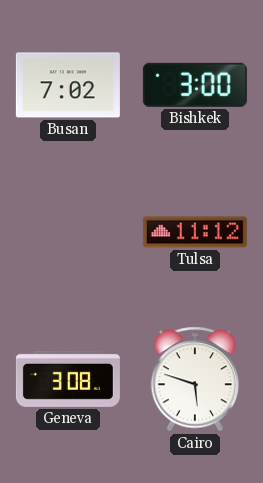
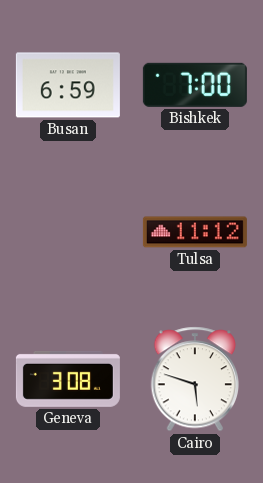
Busan: 7:02 -> 6:59 (68, 85)
Bishkek: 3:00 -> 7:00 (195, 85)
